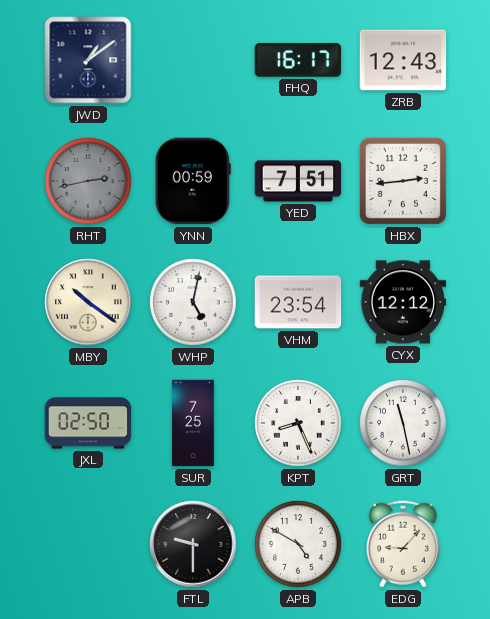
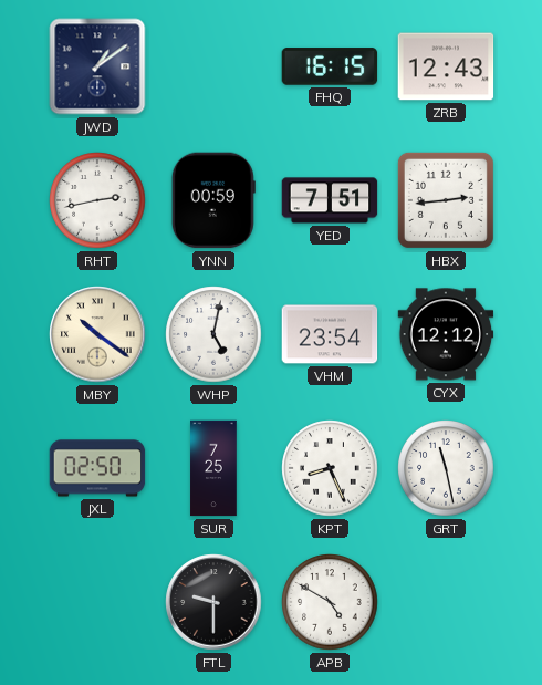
FHQ: 16:17 -> 16:15 (330, 66)
RHT dial: grey -> white (97, 200)
EDG: 9:07 -> none (403, 544)
